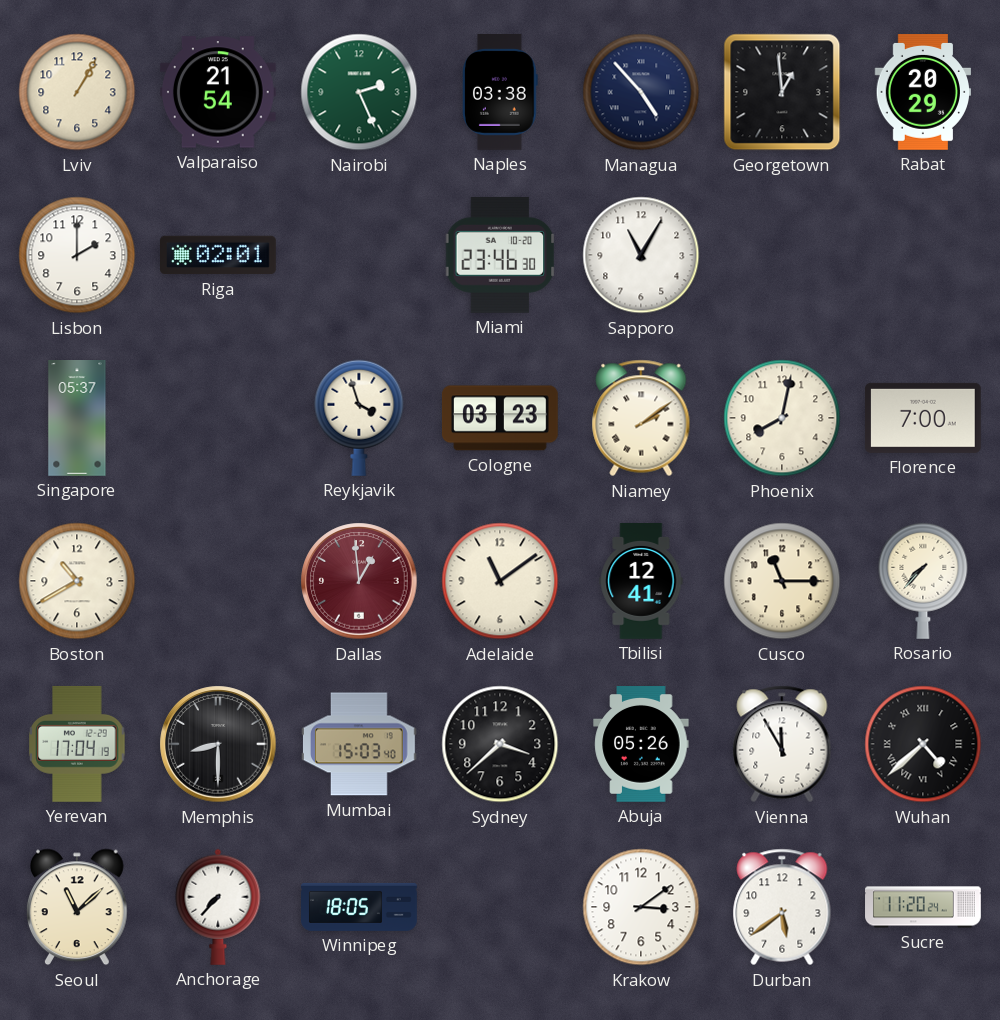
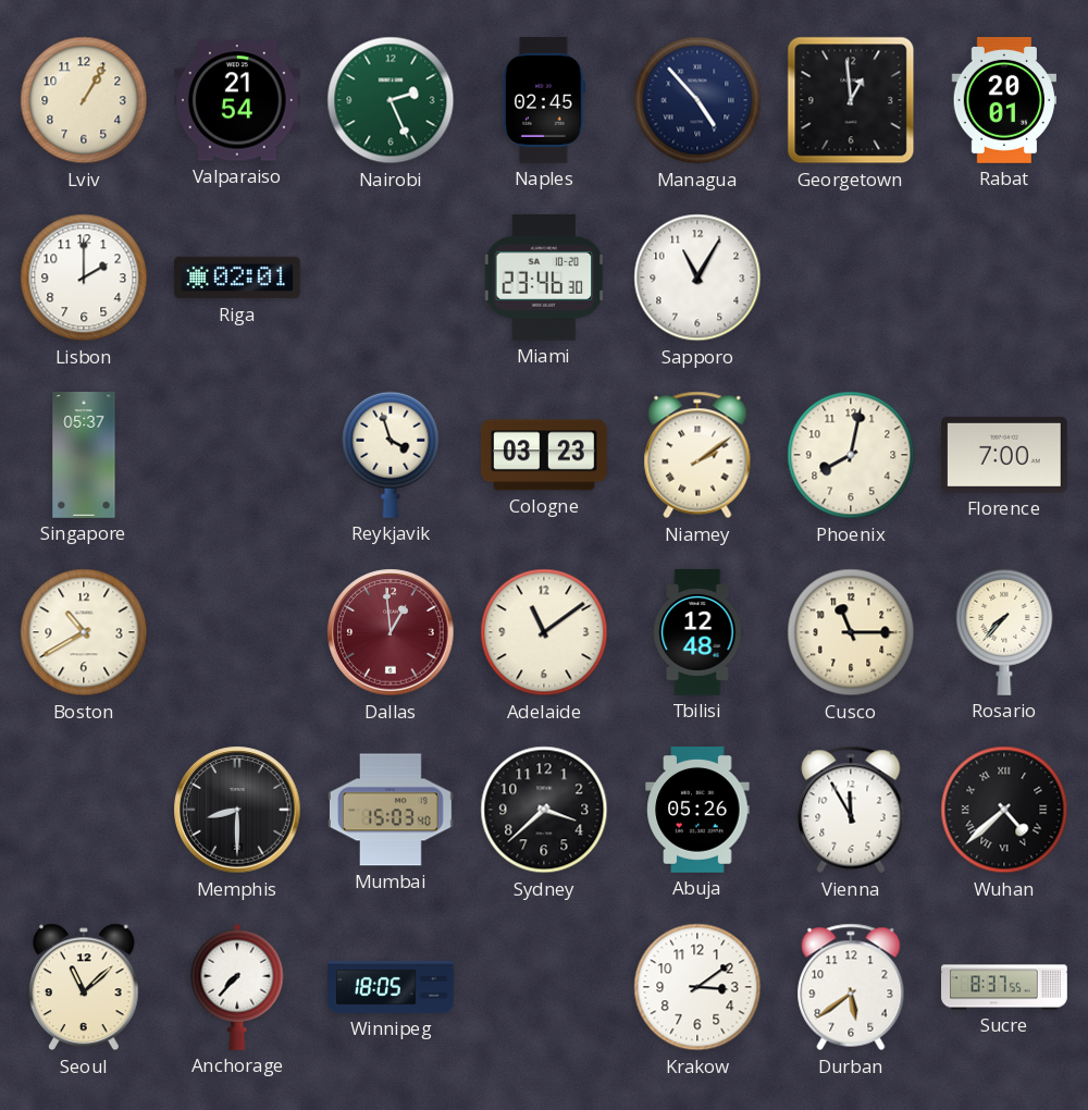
Naples: 03:38 -> 02:45 (545, 101)
Rabat: 20:29 -> 20:01 (1003, 101)
Tbilisi: 12:41 -> 12:48 (697, 633)
Yerevan: 17:04 -> none (77, 744)
Sucre: 11:20 -> 8:37 (1004, 987)
